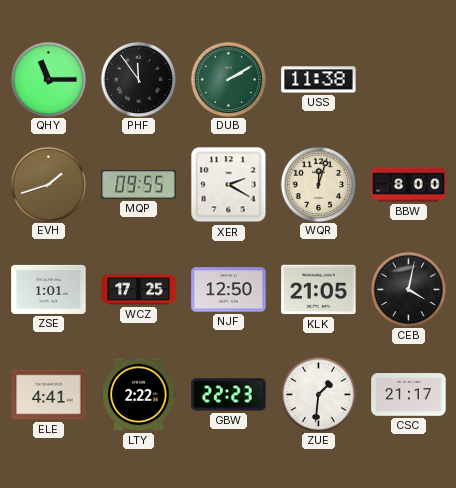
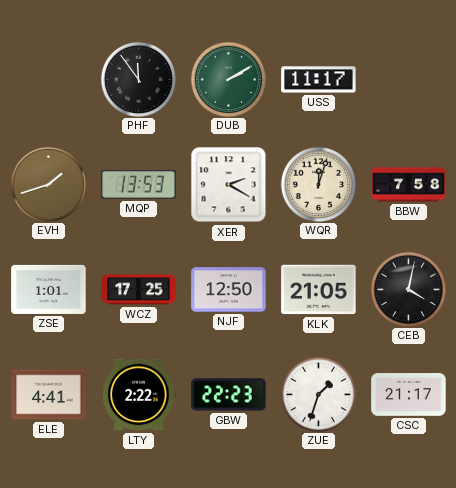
QHY: 11:15 -> none (48, 79)
USS: 11:38 -> 11:17 (319, 80)
MQP: 09:55 -> 13:53 (139, 185)
BBW: 8:00 -> 7:58 (409, 185)
ZUE: 1:31 -> 1:33 (318, 394)
